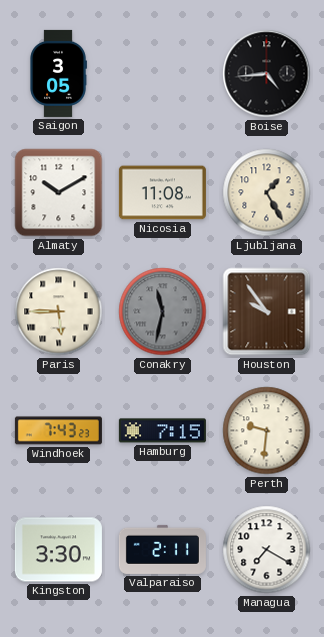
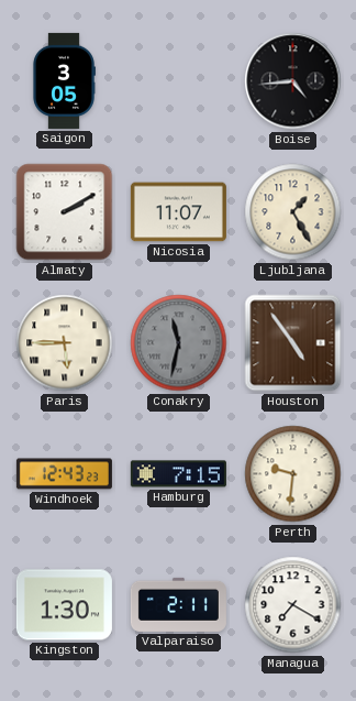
Almaty: 10:10 -> 2:10 (65, 212)
Nicosia: 11:08 -> 11:07 (178, 212)
Houston: 9:54 -> 4:54 (293, 343)
Windhoek: 7:43 -> 12:43 (64, 474)
Kingston: 3:30 -> 1:30 (64, 605)
